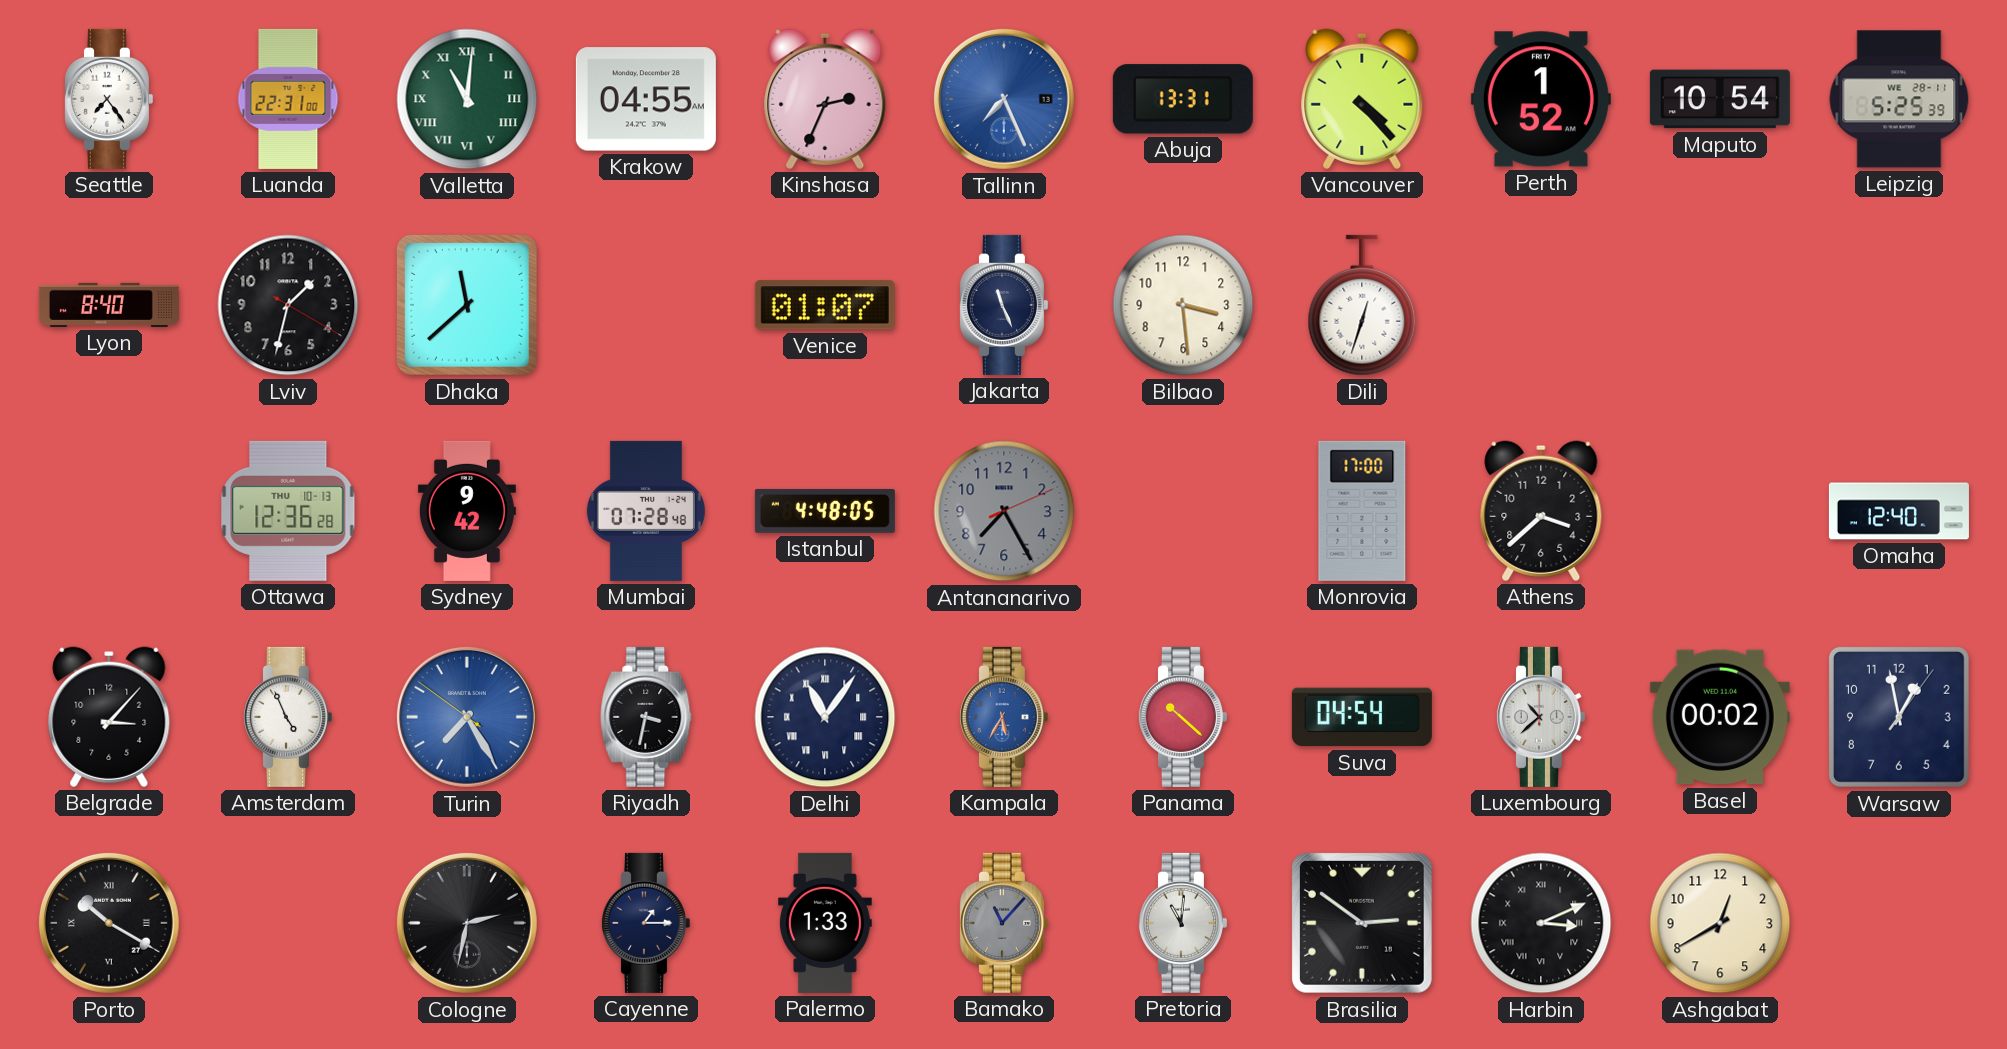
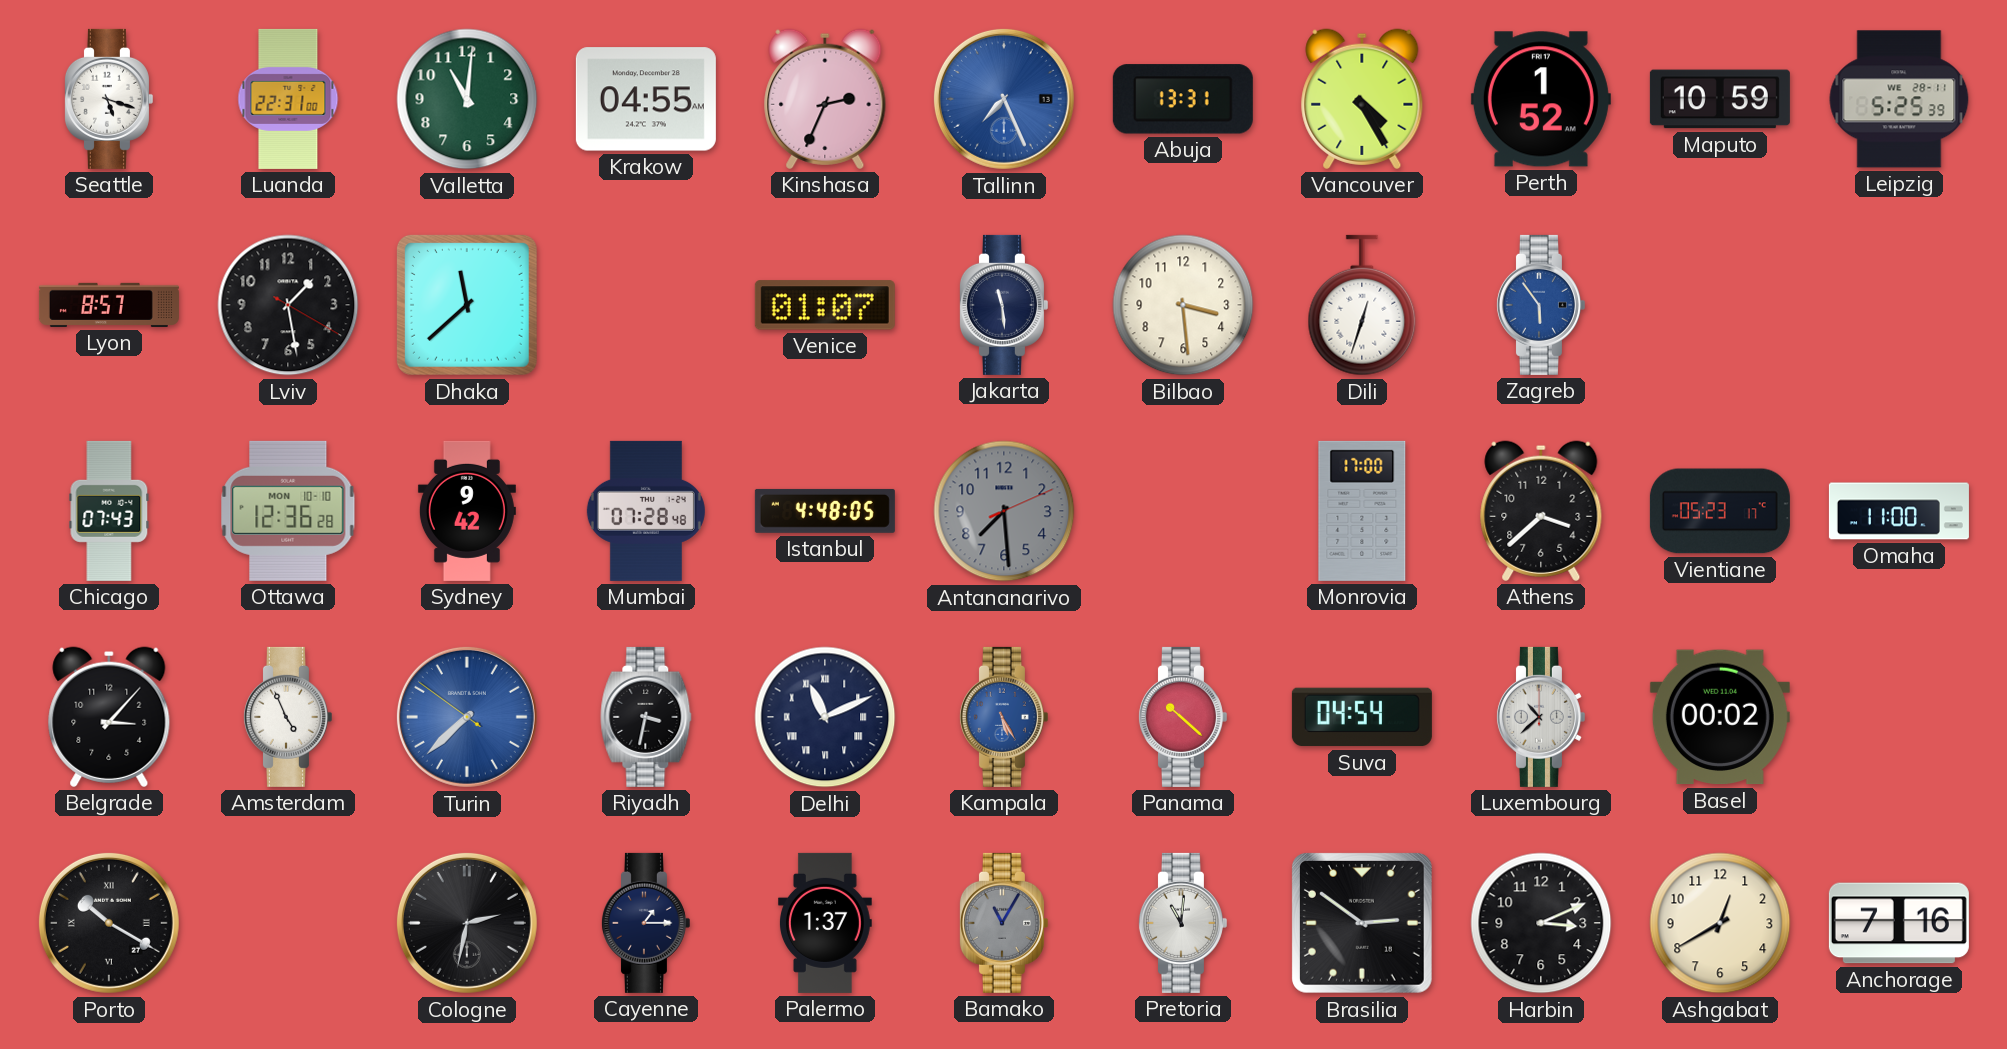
Seattle: 7:24 -> 5:18 (108, 99)
Valletta numerals: Roman -> Arabic (467, 99)
Vancouver: 4:23 -> 4:25 (1362, 99)
Maputo: 10:54 -> 10:59 (1720, 99)
Lyon: 8:40 -> 8:57 (109, 305)
Lviv: 1:32 -> 1:28 (288, 305)
Jakarta: 11:26 -> 11:29 (1003, 305)
Zagreb: none -> 5:54 (1540, 305)
Chicago: none -> 07:43 (109, 511)
Ottawa date: THU 10-13 -> MON 10-10 (288, 511)
Antananarivo: 7:25 -> 7:29 (1004, 511)
Vientiane: none -> 05:23 (1720, 511)
Omaha: 12:40 -> 11:00 (1899, 511)
Turin: 7:24 -> 7:37 (467, 717)
Delhi: 11:06 -> 11:11 (825, 717)
Kampala: 5:35 -> 5:25 (1003, 717)
Warsaw: 12:58 -> none (1899, 717)
Palermo: 1:33 -> 1:37 (825, 923)
Bamako: 11:07 -> 11:05 (1003, 923)
Harbin numerals: Roman -> Arabic (1541, 923)
Anchorage: none -> 7:16 (1899, 923)
